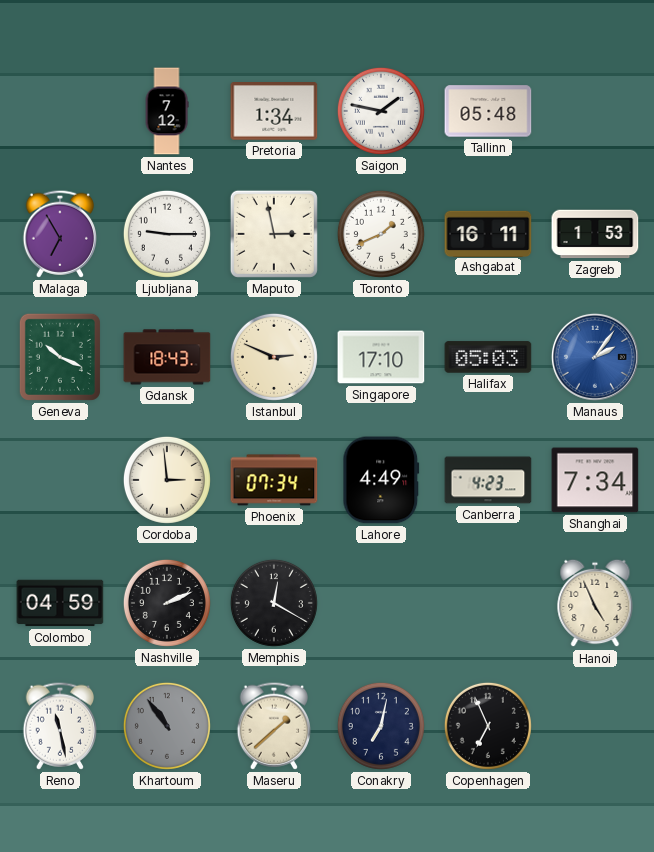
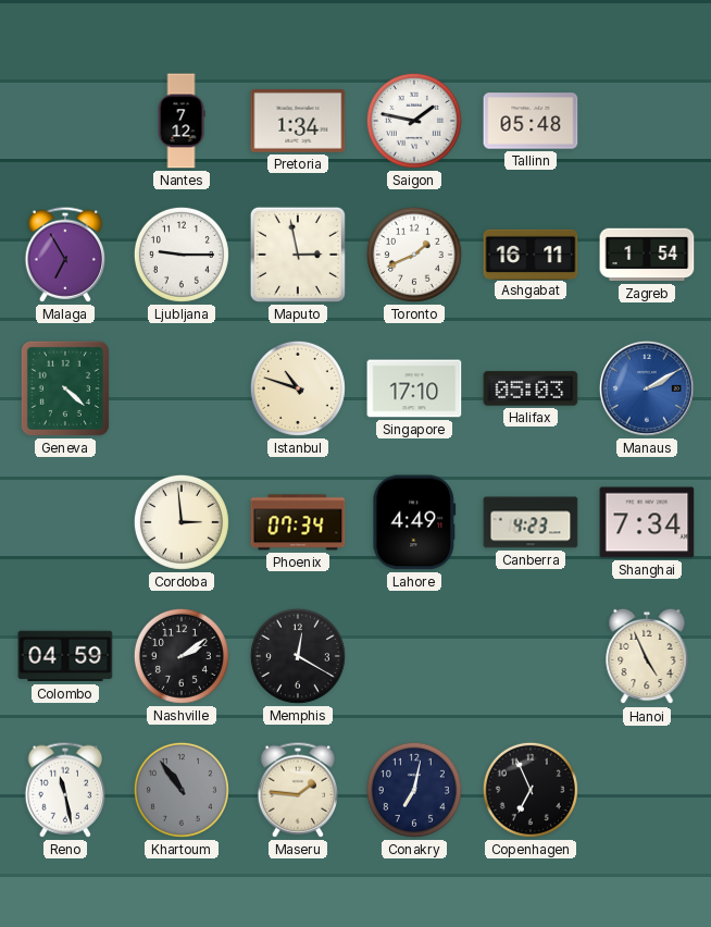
Zagreb: 1:53 -> 1:54 (647, 255)
Geneva: 10:19 -> 4:22 (65, 388)
Gdansk: 18:43 -> none (167, 357)
Istanbul: 2:49 -> 10:48 (298, 388)
Manaus: 2:06 -> 2:10 (647, 388)
Nashville: 2:11 -> 2:09 (182, 656)
Maseru: 1:38 -> 1:46 (297, 790)
